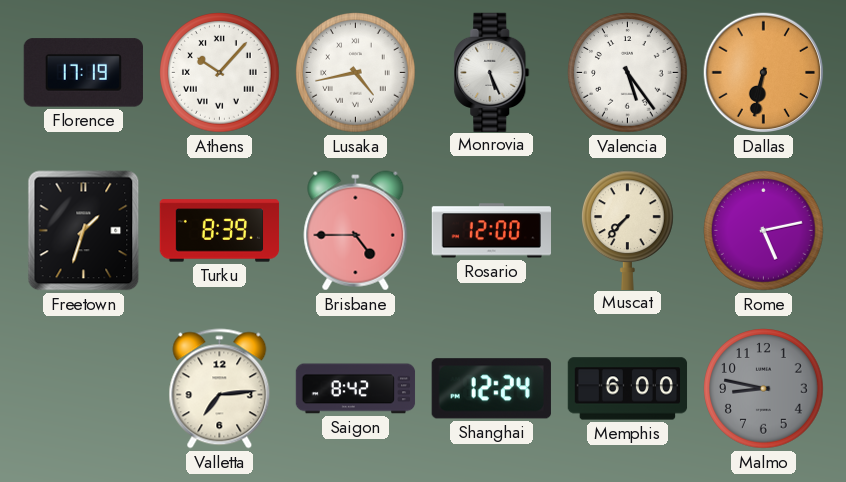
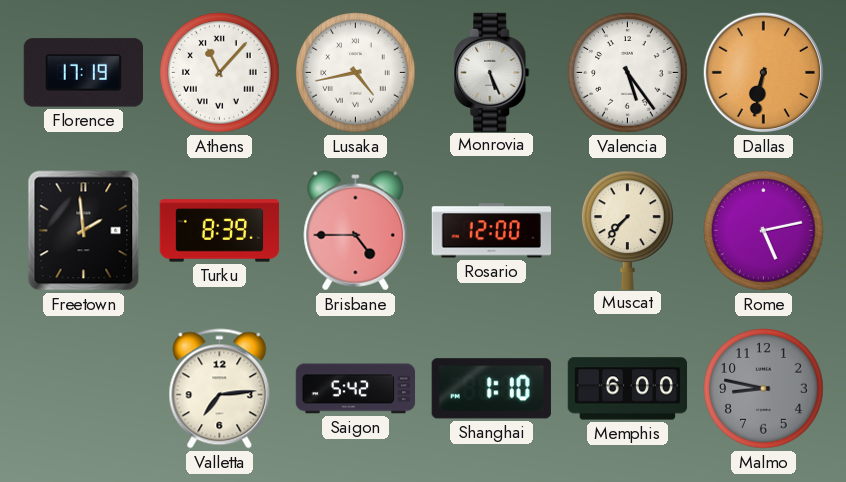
Athens: 10:07 -> 11:07 (220, 73)
Freetown: 1:33 -> 1:59 (84, 231)
Saigon: 8:42 -> 5:42 (356, 389)
Shanghai: 12:24 -> 1:10 (491, 389)
